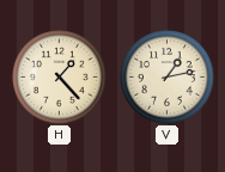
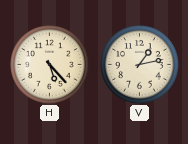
H: 1:23 -> 5:23 (50, 65)
